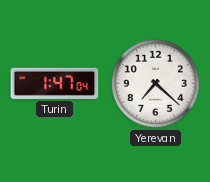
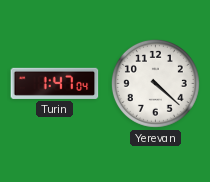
Yerevan: 7:22 -> 4:22 (155, 83)
